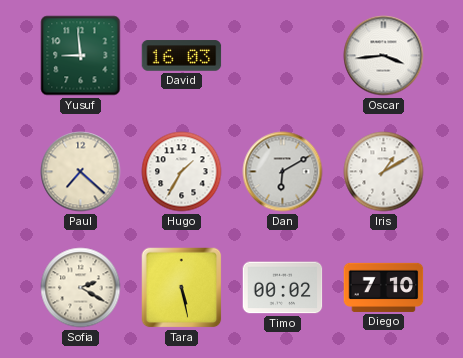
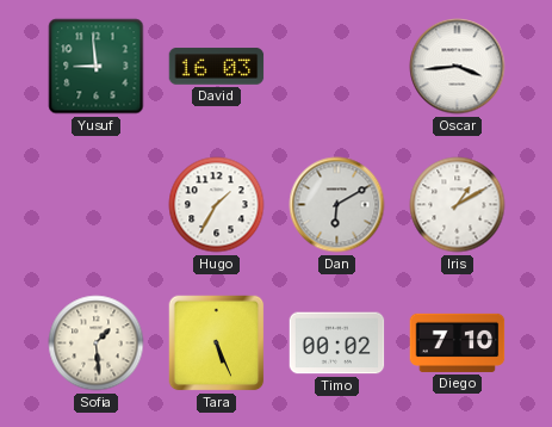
Paul: 7:22 -> none (81, 172)
Sofia: 2:20 -> 1:29 (97, 344)
Tara: 5:28 -> 5:26 (217, 344)
